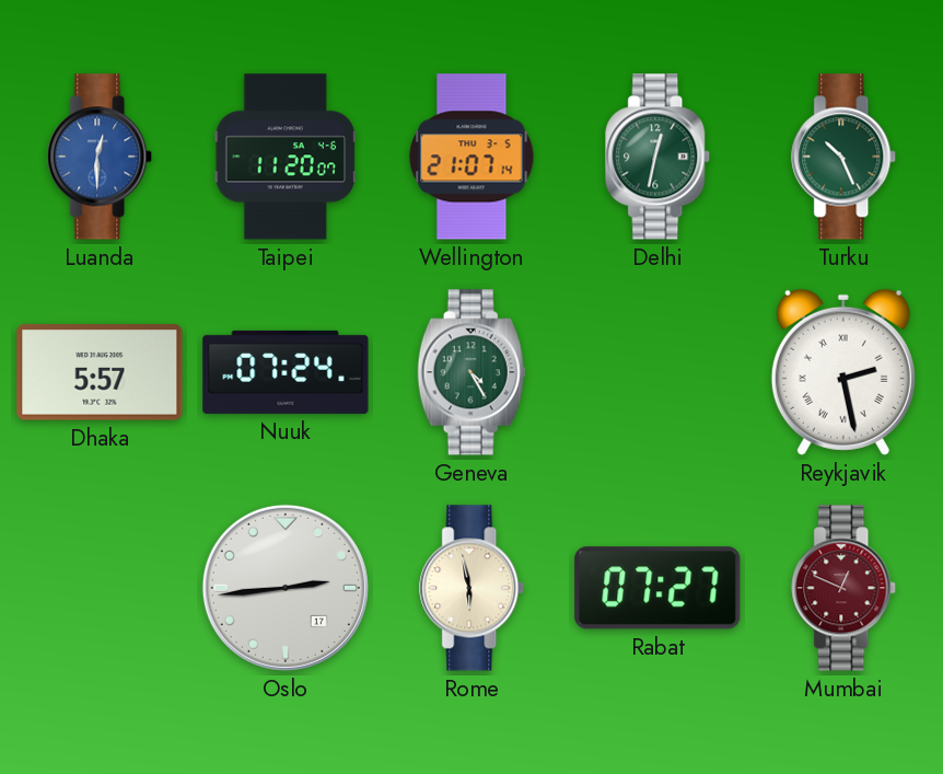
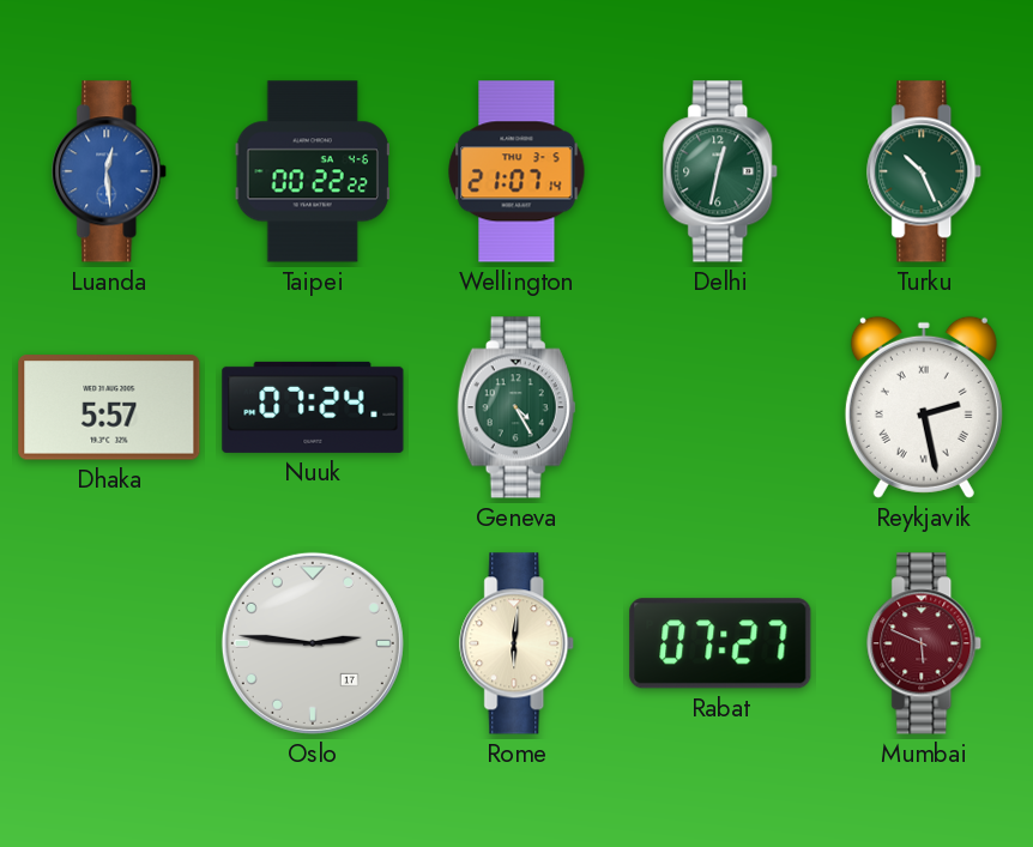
Luanda: 12:30 -> 12:29 (110, 171)
Taipei: 11:20 -> 00:22 (312, 171)
Oslo: 2:44 -> 2:46 (313, 643)
Rome: 5:58 -> 6:01 (518, 643)
Mumbai: 12:49 -> 5:49 (925, 643)
